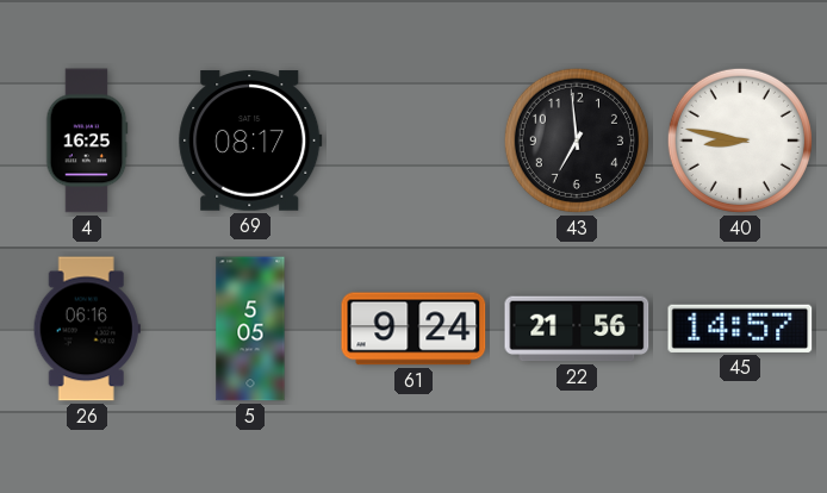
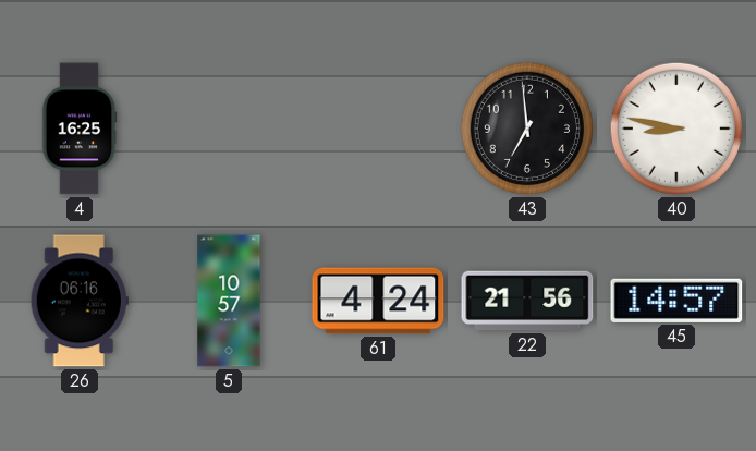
69: 08:17 -> none (250, 141)
5: 5:05 -> 10:57 (229, 301)
61: 9:24 -> 4:24 (378, 301)
